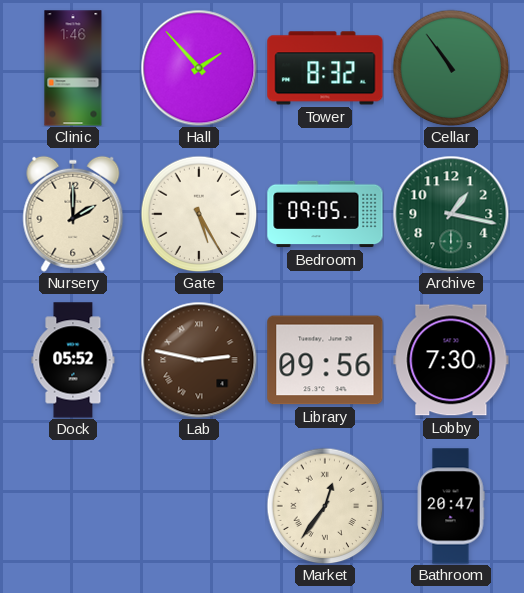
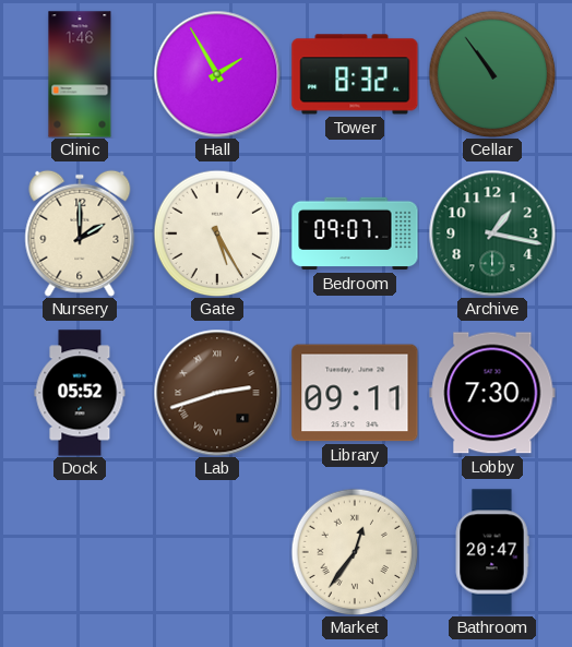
Hall: 1:53 -> 1:55 (217, 74)
Bedroom: 09:05 -> 09:07 (355, 233)
Lab: 2:47 -> 2:42 (217, 393)
Library: 09:56 -> 09:11 (355, 393)
